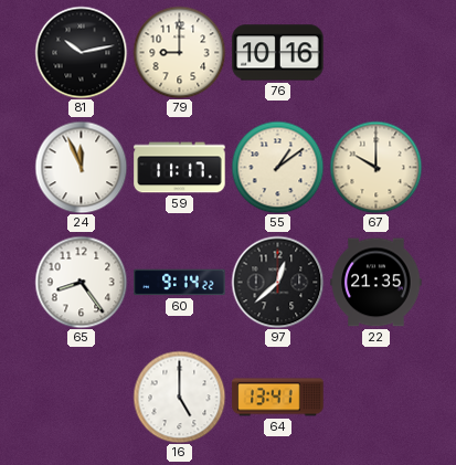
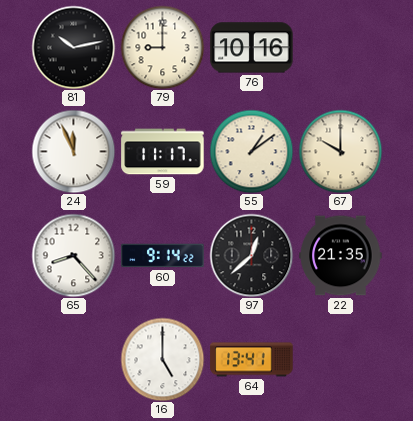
65: 8:24 -> 8:23 (73, 255)
